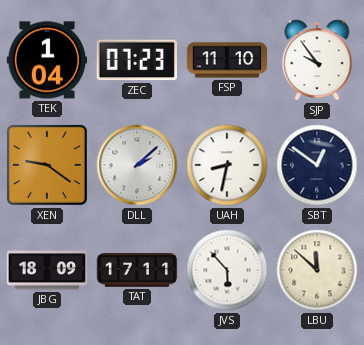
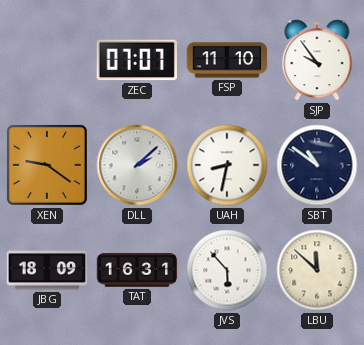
TEK: 1:04 -> none (47, 60)
ZEC: 07:23 -> 07:07 (137, 60)
SBT: 12:51 -> 10:51 (317, 165)
TAT: 17:11 -> 16:31 (137, 271)
